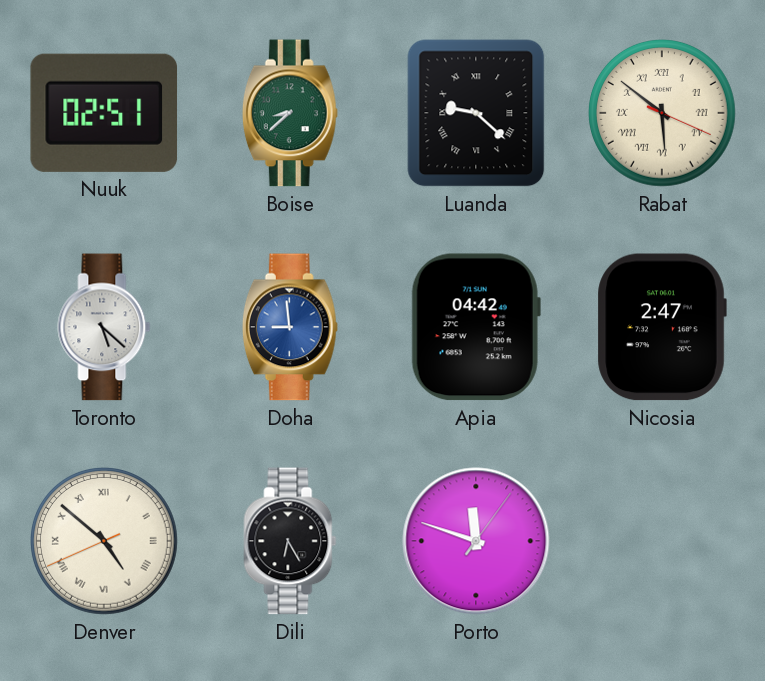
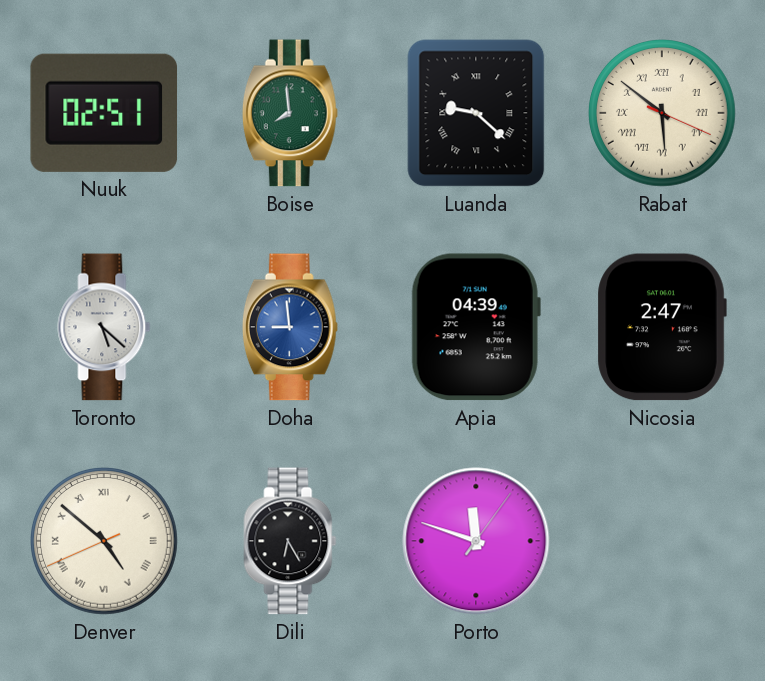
Boise: 8:38 -> 7:59 (290, 113)
Apia: 04:42 -> 04:39 (476, 327)
